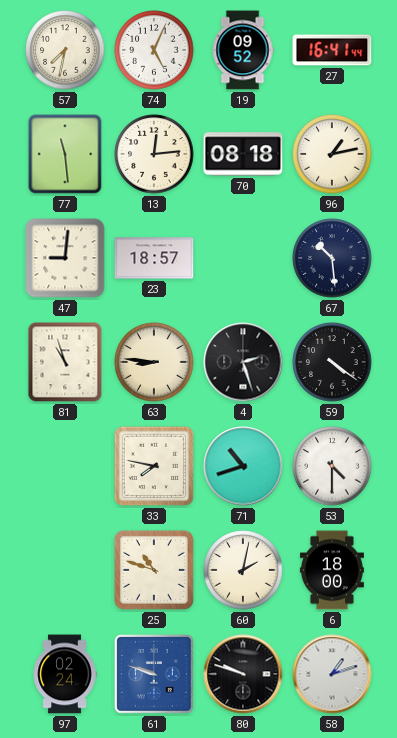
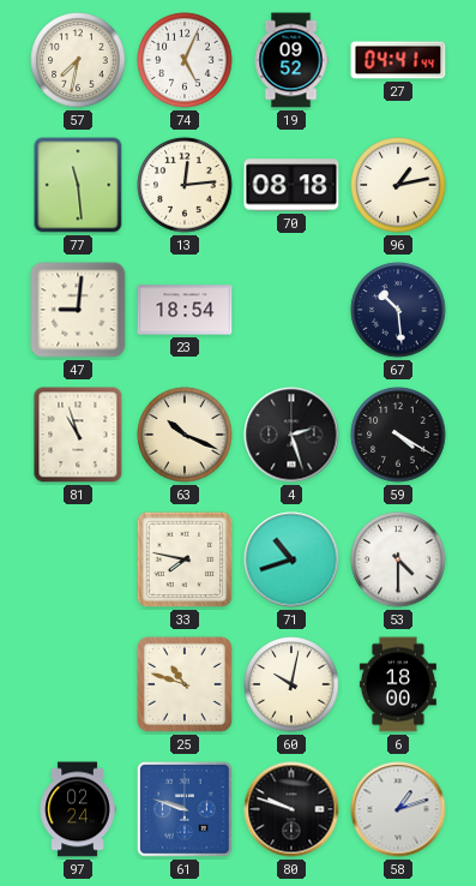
27: 16:41 -> 04:41 (398, 60)
23: 18:57 -> 18:54 (185, 310)
63: 8:46 -> 10:19 (185, 435)
59: 4:21 -> 4:20 (398, 435)
60: 2:02 -> 10:02 (291, 684)
